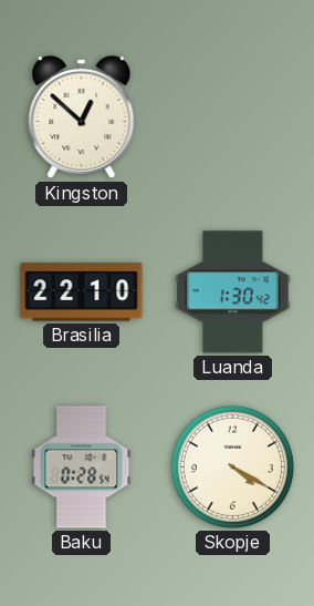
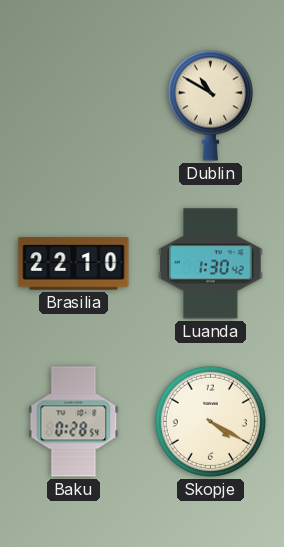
Kingston: 12:52 -> none (82, 117)
Dublin: none -> 10:50 (210, 105)
